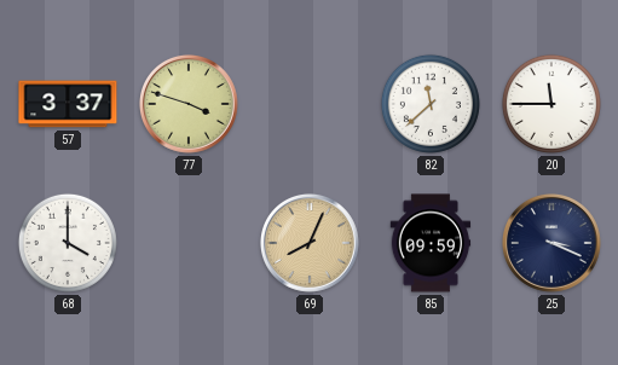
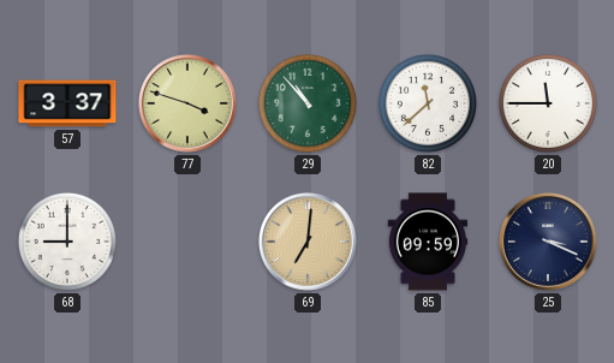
29: none -> 10:53 (308, 103)
68: 4:00 -> 9:00 (67, 242)
69: 8:04 -> 7:01 (308, 242)
